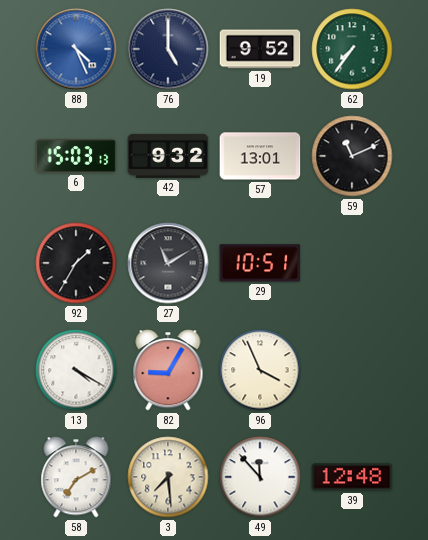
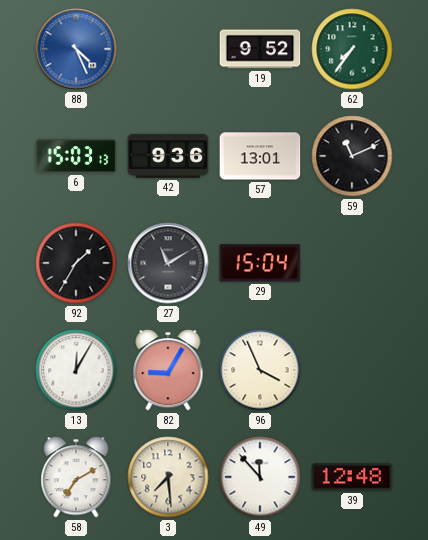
76: 5:00 -> none (168, 49)
42: 9:32 -> 9:36 (168, 156)
29: 10:51 -> 15:04 (260, 263)
13: 4:20 -> 12:05 (76, 370)
